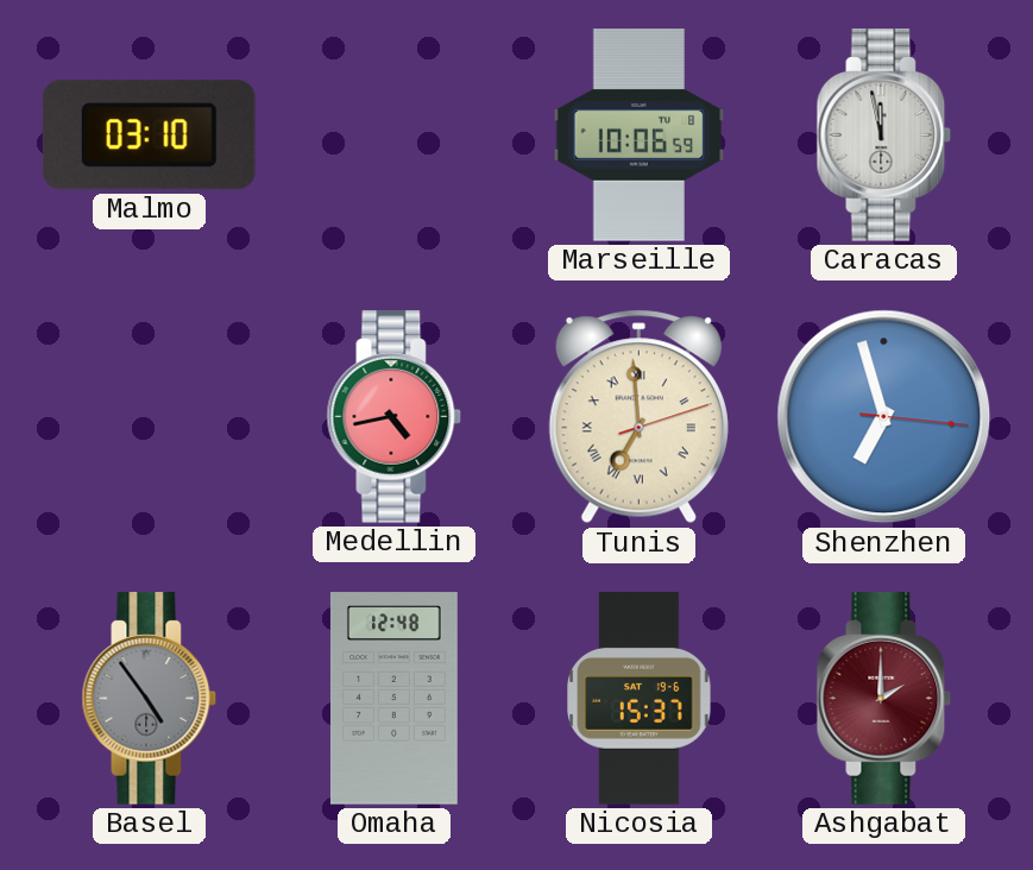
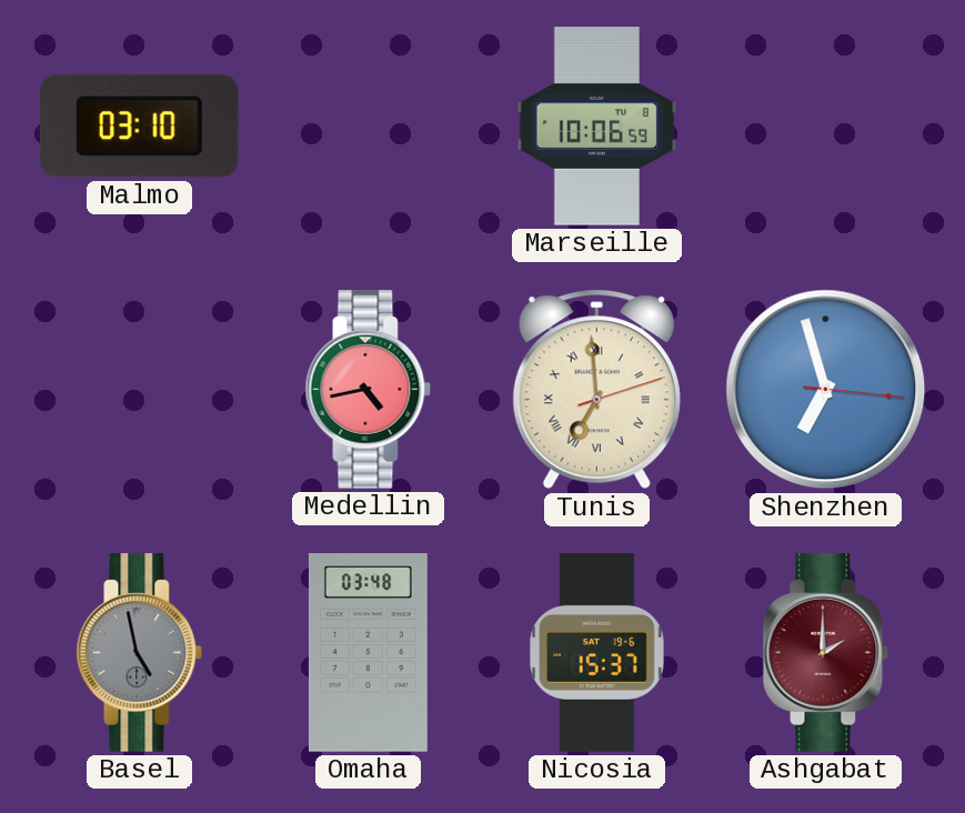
Caracas: 11:58 -> none (884, 135)
Basel: 4:54 -> 4:58 (140, 653)
Omaha: 12:48 -> 03:48 (368, 653)
